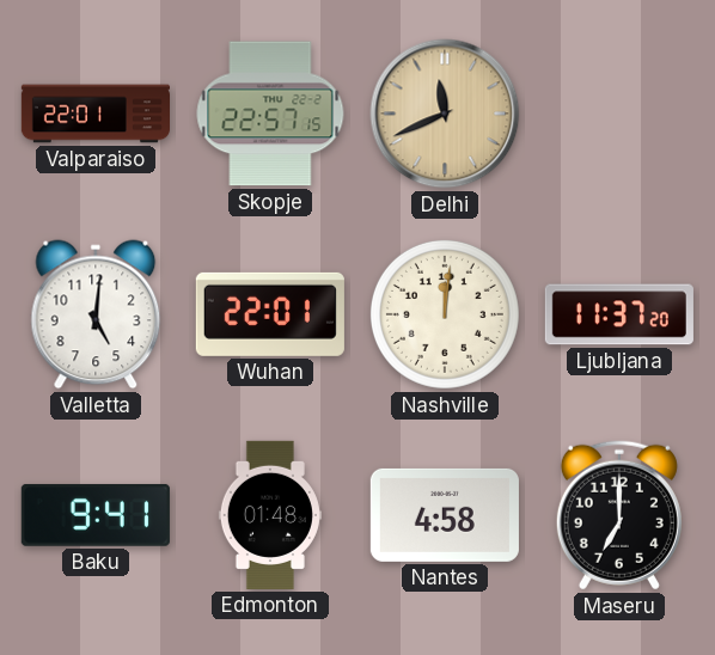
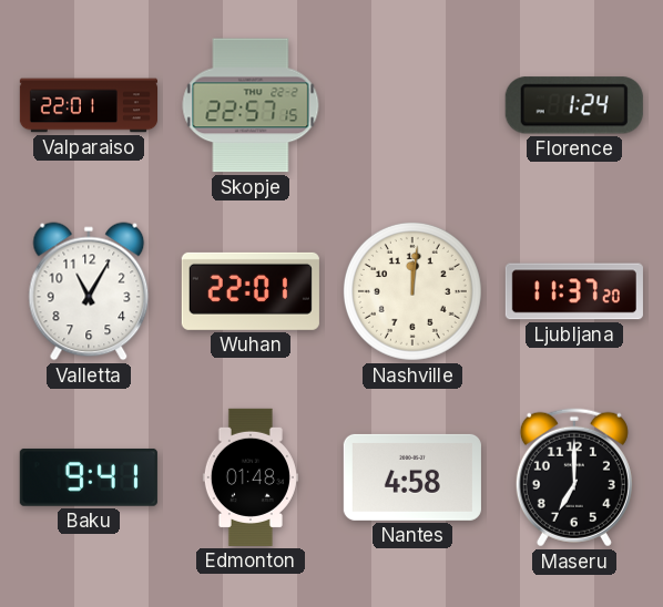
Delhi: 11:41 -> none (445, 114)
Florence: none -> 1:24 (574, 105)
Valletta: 5:01 -> 11:05 (89, 291)
